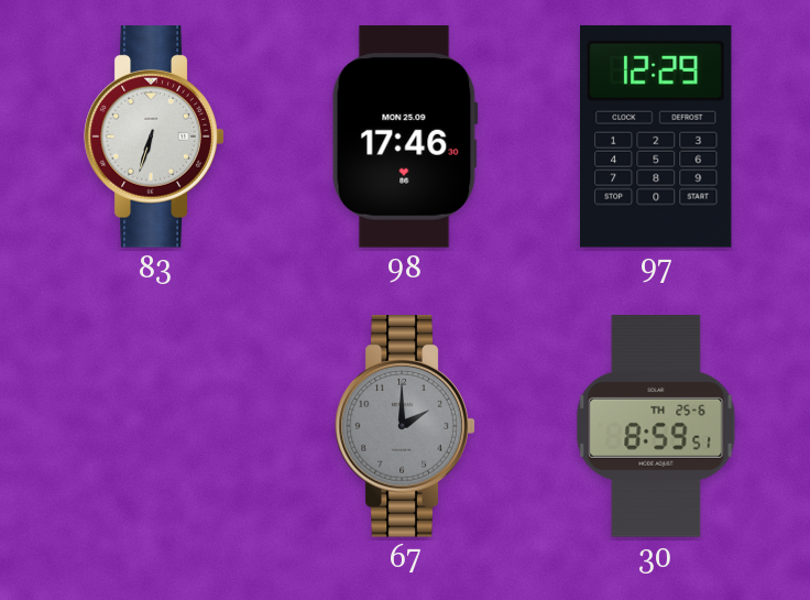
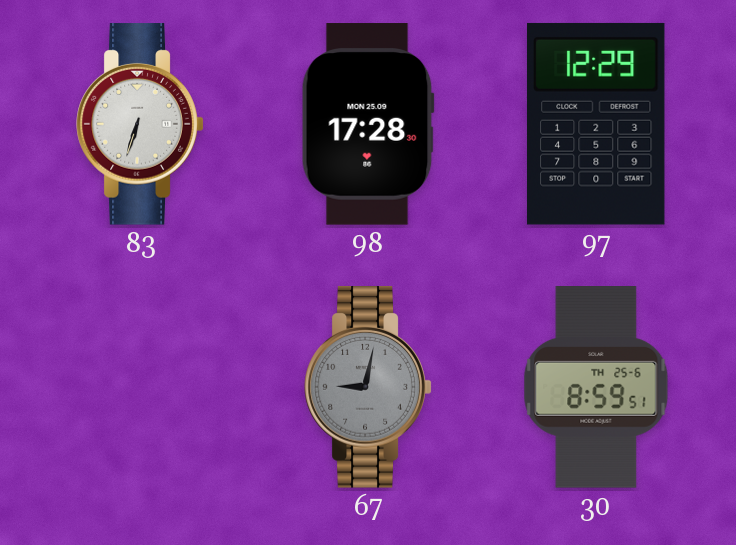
98: 17:46 -> 17:28 (368, 124)
67: 2:00 -> 9:02 (368, 387)
